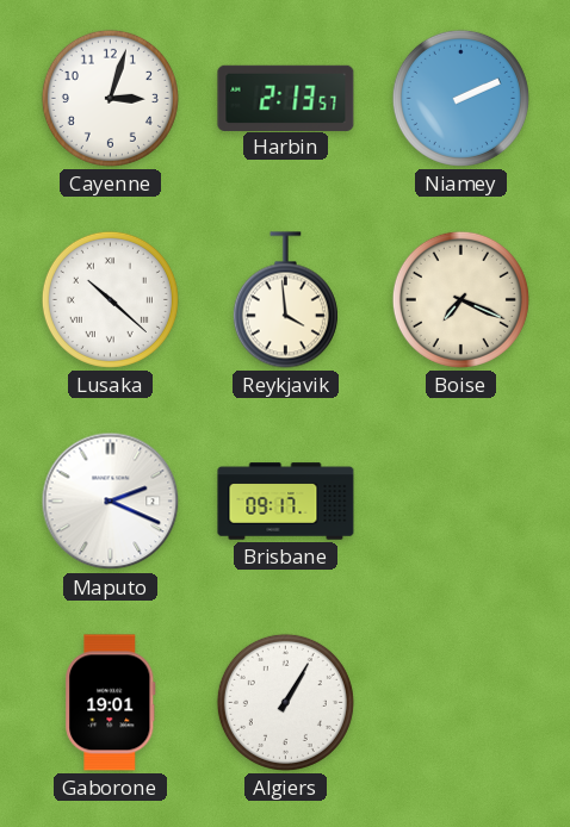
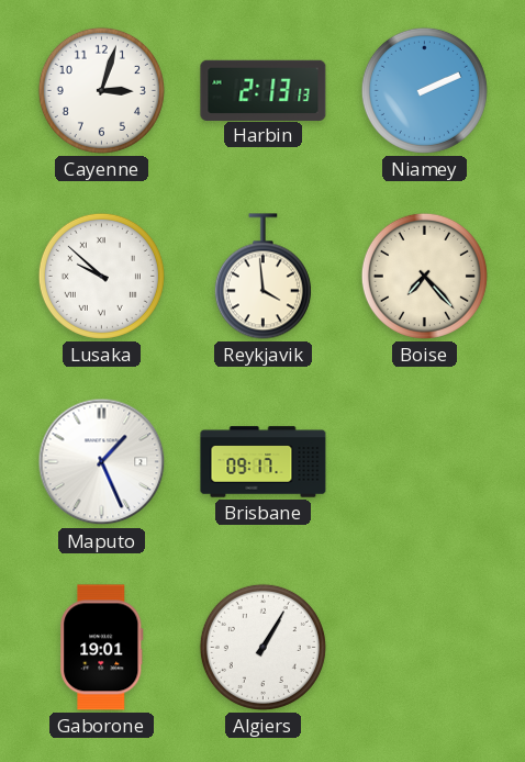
Harbin: 2:13:57 -> 2:13:13 (264, 90)
Lusaka: 10:22 -> 9:52 (101, 276)
Boise: 7:19 -> 7:23 (424, 276)
Maputo: 2:19 -> 1:26 (102, 462)
